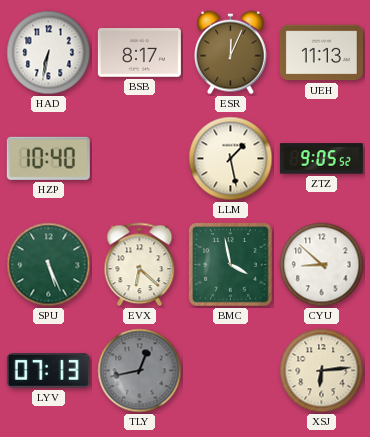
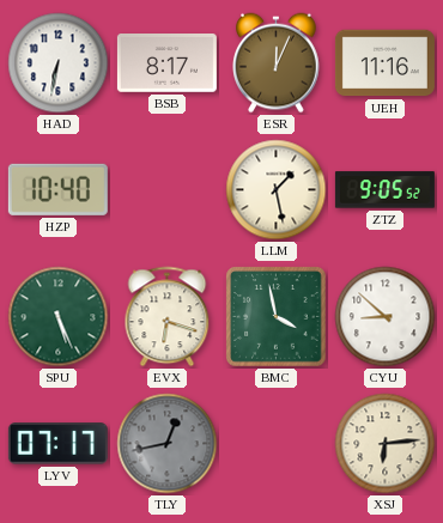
UEH: 11:13 -> 11:16 (384, 63)
EVX: 6:22 -> 6:18 (168, 317)
LYV: 07:13 -> 07:17 (57, 444)
